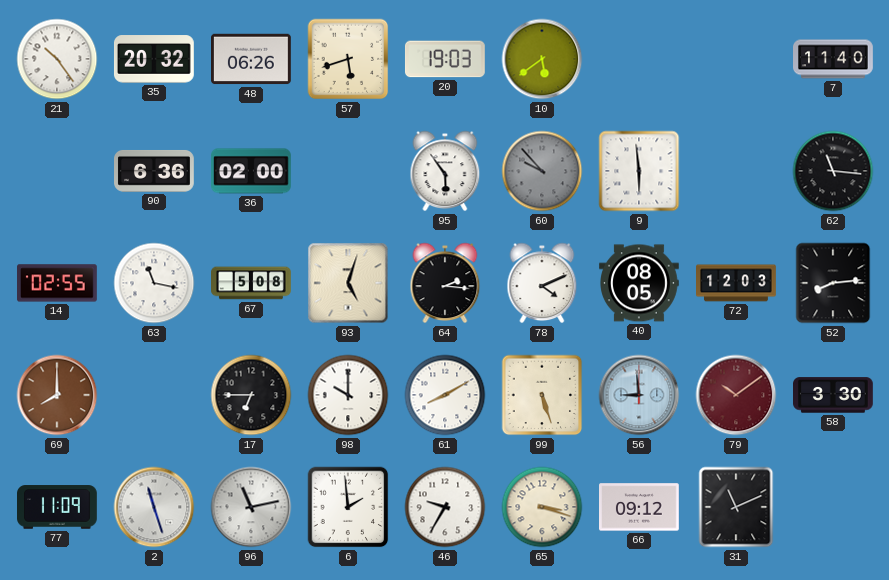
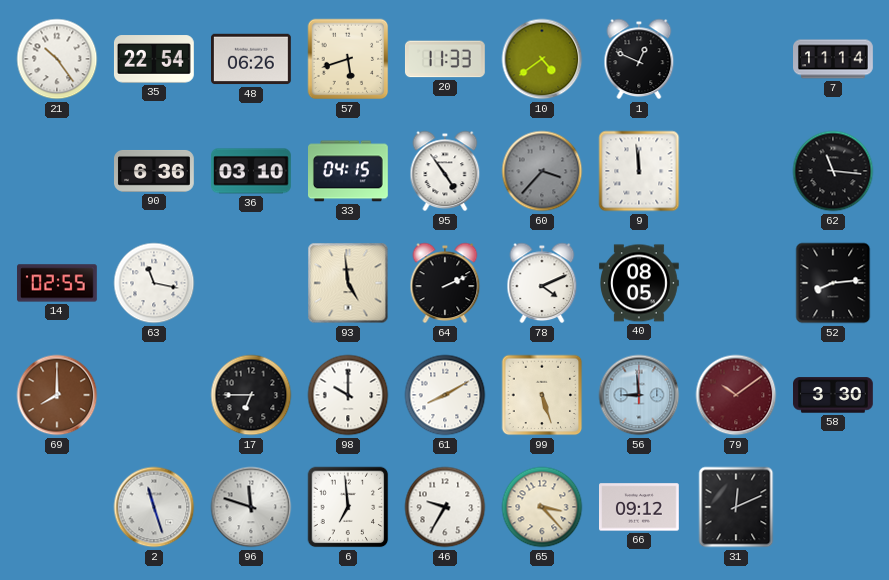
35: 20:32 -> 22:54 (154, 59)
20: 19:03 -> 11:33 (445, 59)
10: 5:39 -> 4:39 (542, 59)
1: none -> 12:49 (639, 59)
7: 11:40 -> 11:14 (833, 59)
36: 02:00 -> 03:10 (252, 171)
33: none -> 04:15 (349, 171)
95: 5:54 -> 4:54 (445, 171)
60: 9:53 -> 3:37 (542, 171)
9: 5:59 -> 11:59 (639, 171)
67: 5:08 -> none (252, 283)
93: 5:03 -> 4:59 (348, 283)
64: 2:16 -> 2:11 (445, 283)
72: 12:03 -> none (737, 283)
77: 11:09 -> none (58, 507)
96: 11:13 -> 11:48 (251, 507)
6: 1:59 -> 6:59 (348, 507)
65: 3:18 -> 3:23 (542, 507)
31: 11:11 -> 12:11 (736, 507)
